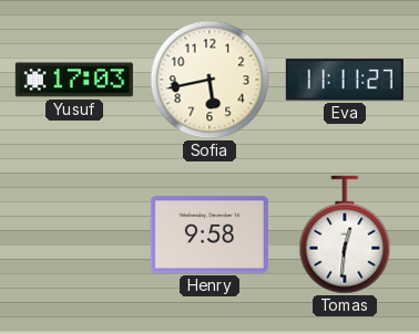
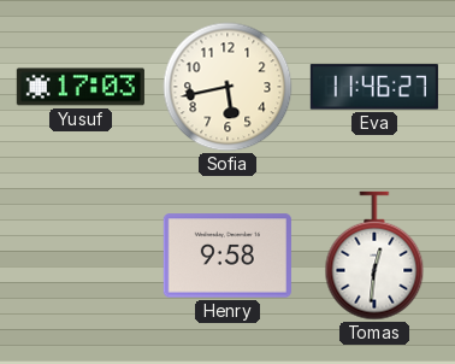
Eva: 11:11 -> 11:46 (374, 87)
